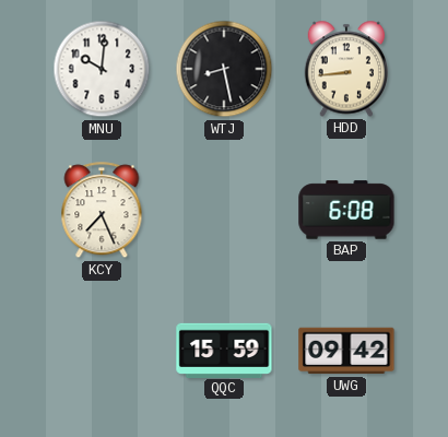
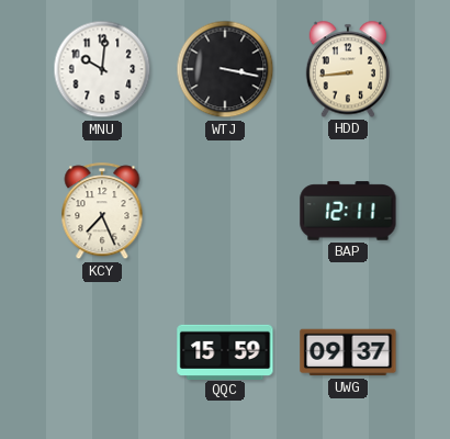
WTJ: 8:28 -> 3:17 (225, 69)
BAP: 6:08 -> 12:11 (348, 211)
UWG: 09:42 -> 09:37 (348, 352)
